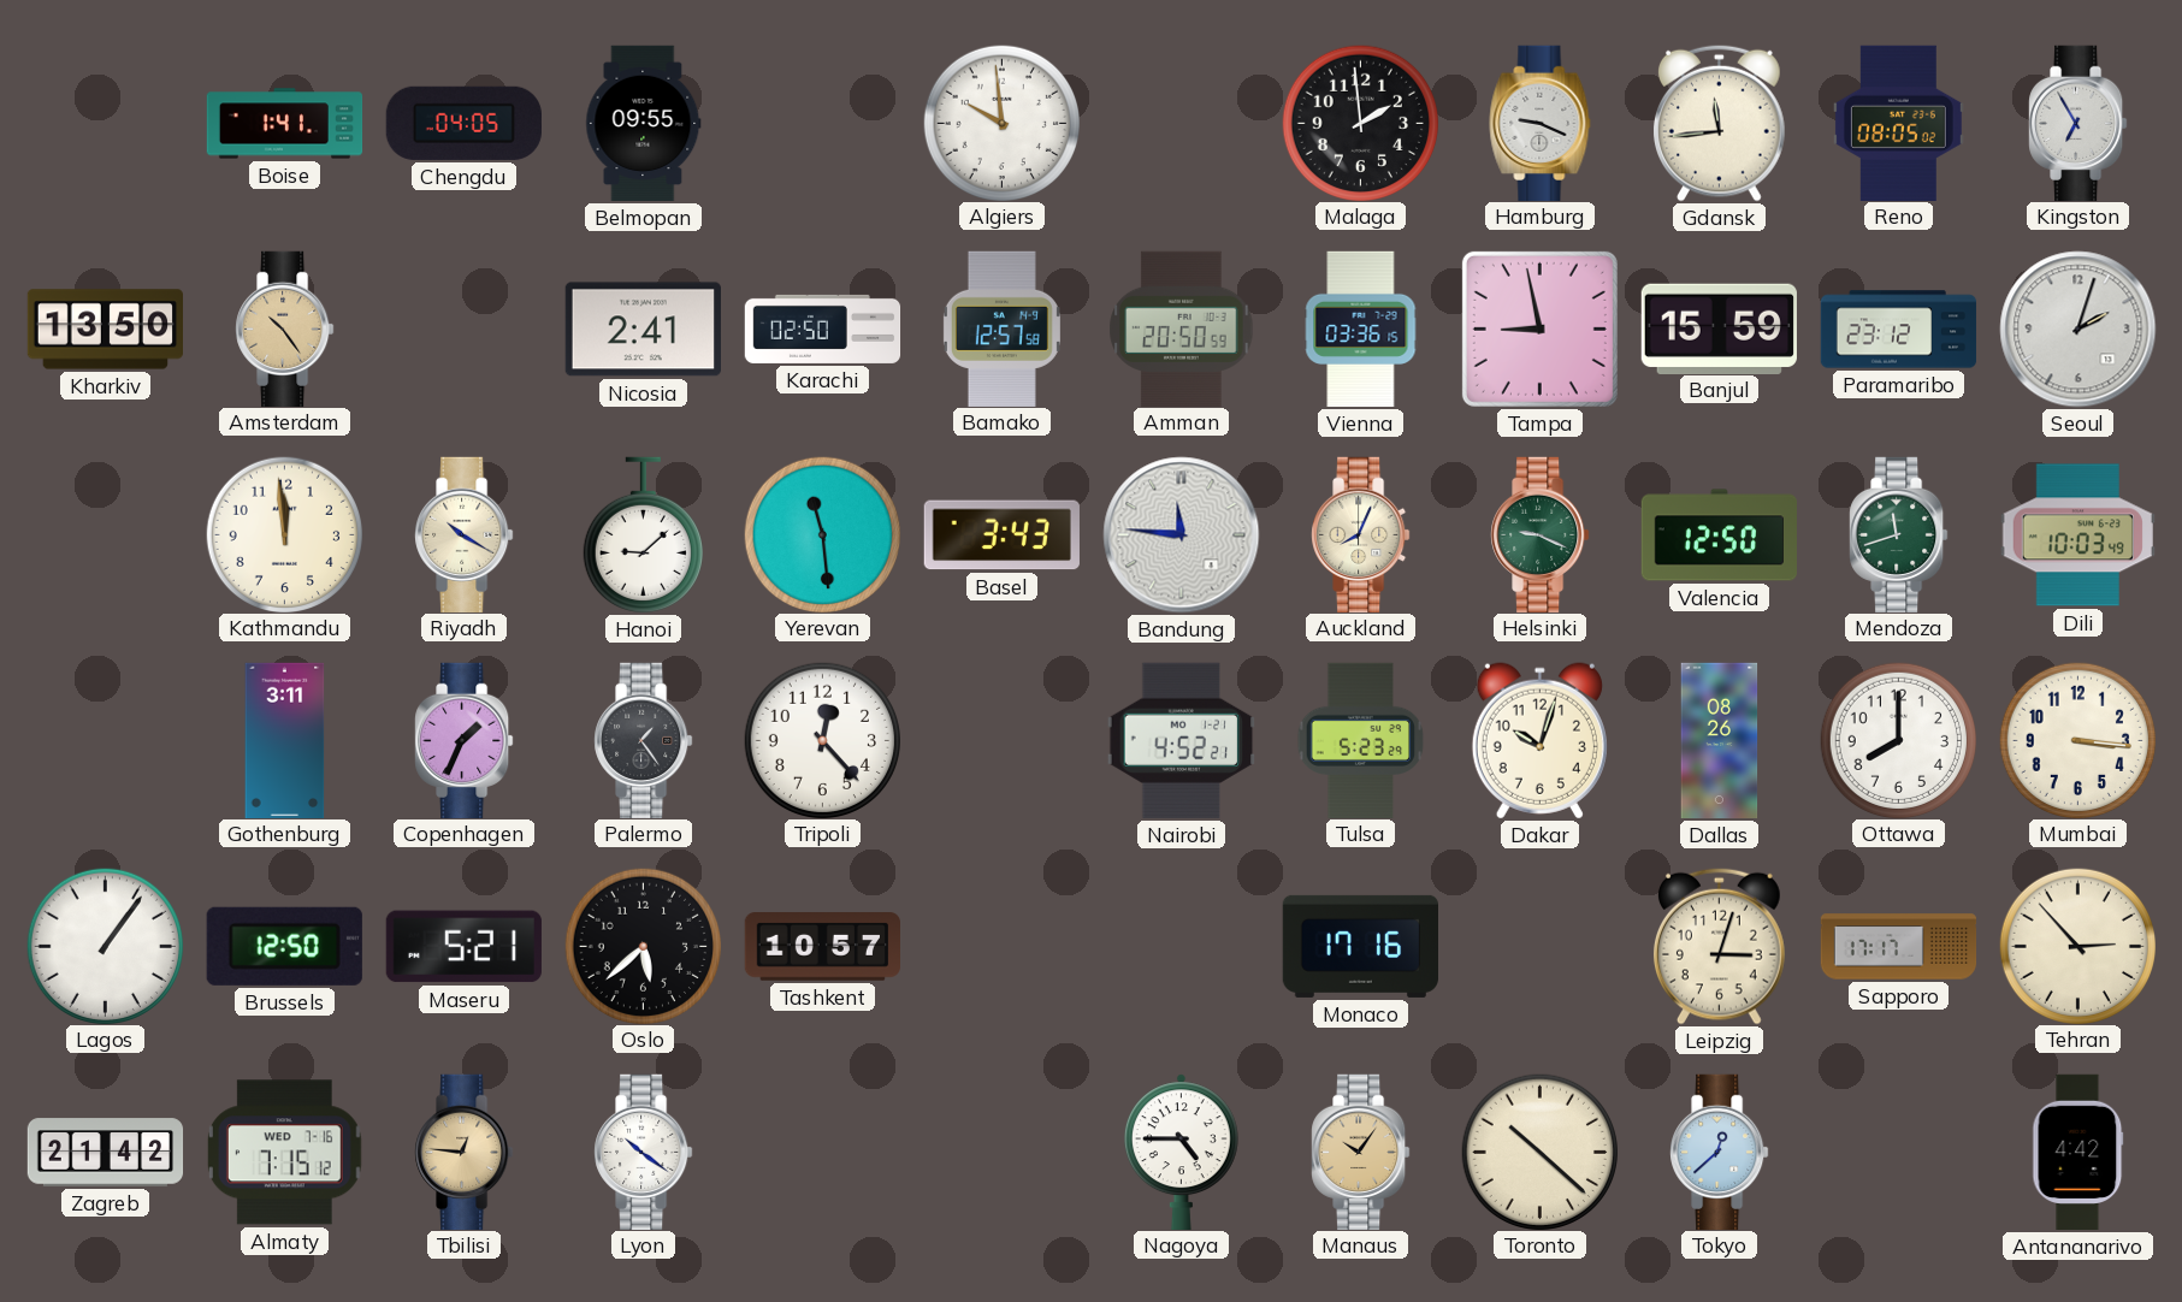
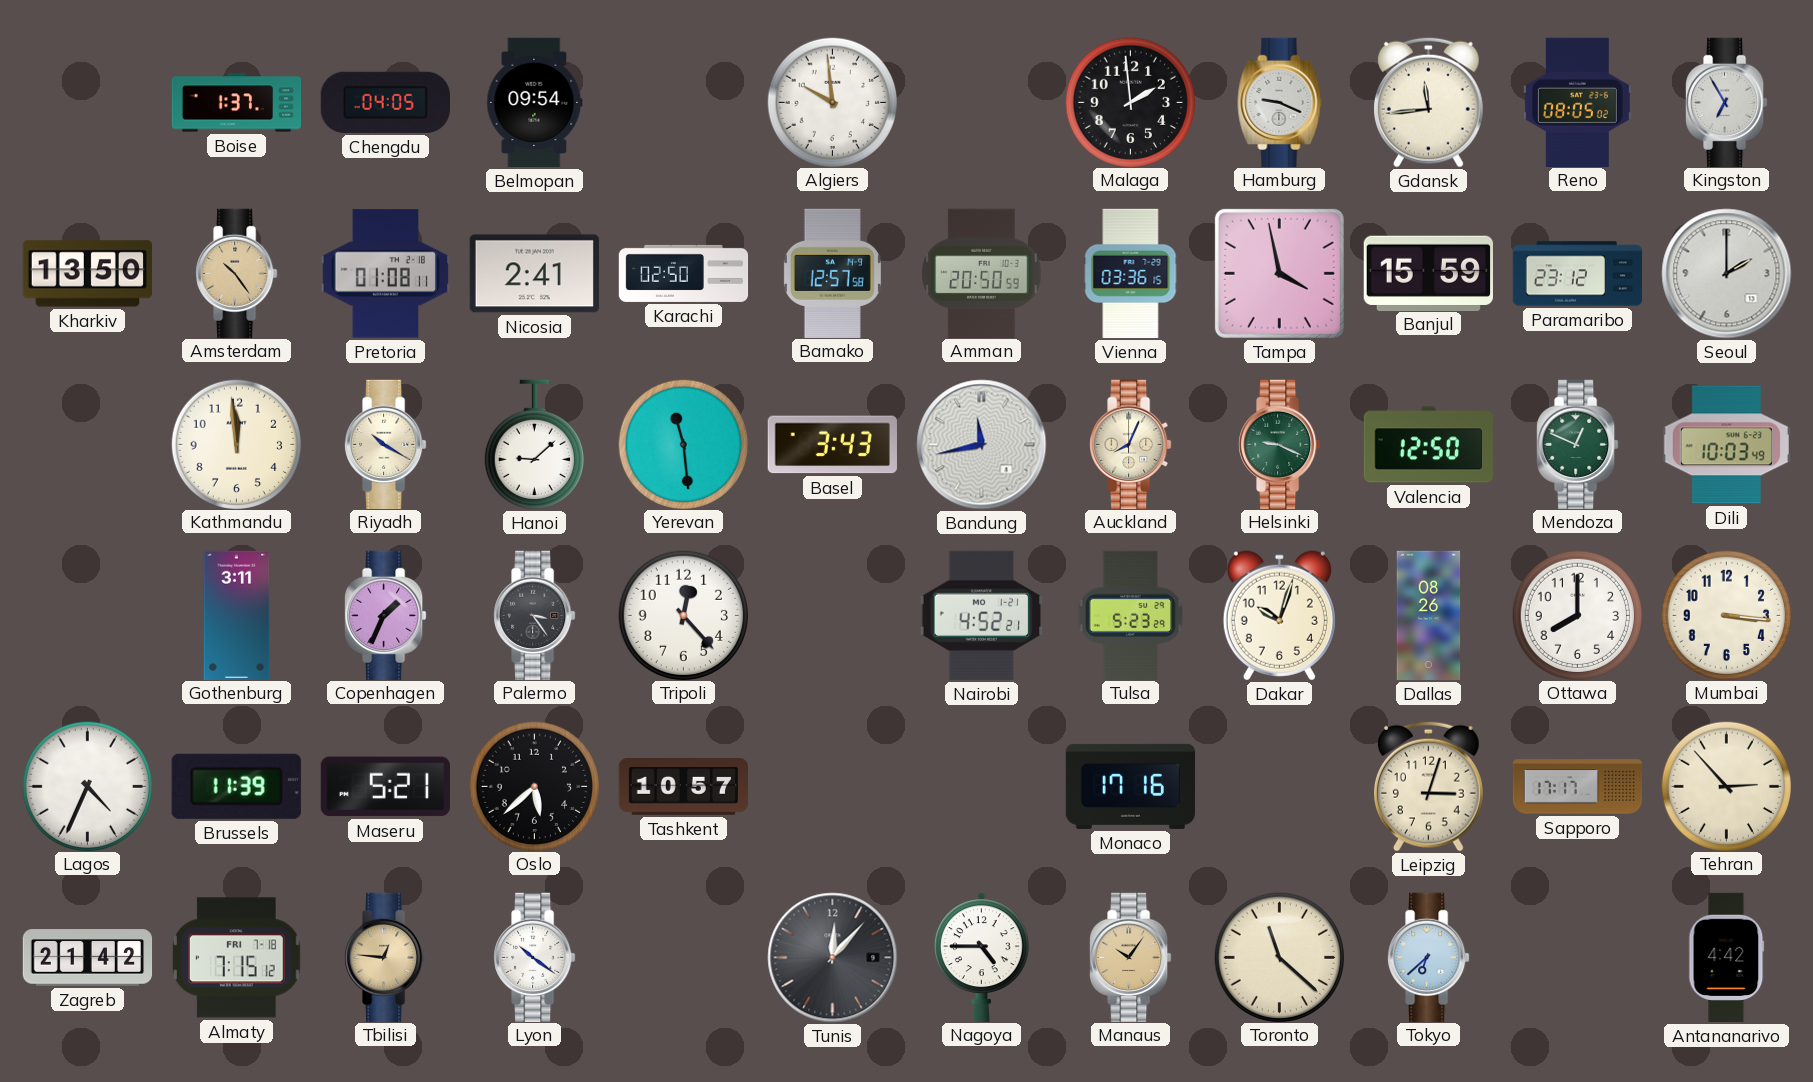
Boise: 1:41 -> 1:37 (237, 103)
Belmopan: 09:55 -> 09:54 (535, 103)
Pretoria: none -> 01:08 (385, 274)
Tampa: 8:58 -> 3:58 (1279, 273)
Seoul: 2:03 -> 2:00 (1727, 274)
Bandung: 11:46 -> 11:43 (982, 445)
Mendoza: 11:42 -> 12:49 (1578, 444)
Palermo: 1:24 -> 3:24 (535, 615)
Lagos: 1:06 -> 4:34 (87, 786)
Brussels: 12:50 -> 11:39 (236, 786)
Almaty date: WED 7-16 -> FRI 7-18 (236, 958)
Tunis: none -> 12:07 (833, 958)
Toronto: 10:22 -> 11:22 (1279, 957)
Tokyo: 12:38 -> 6:38 (1429, 957)
